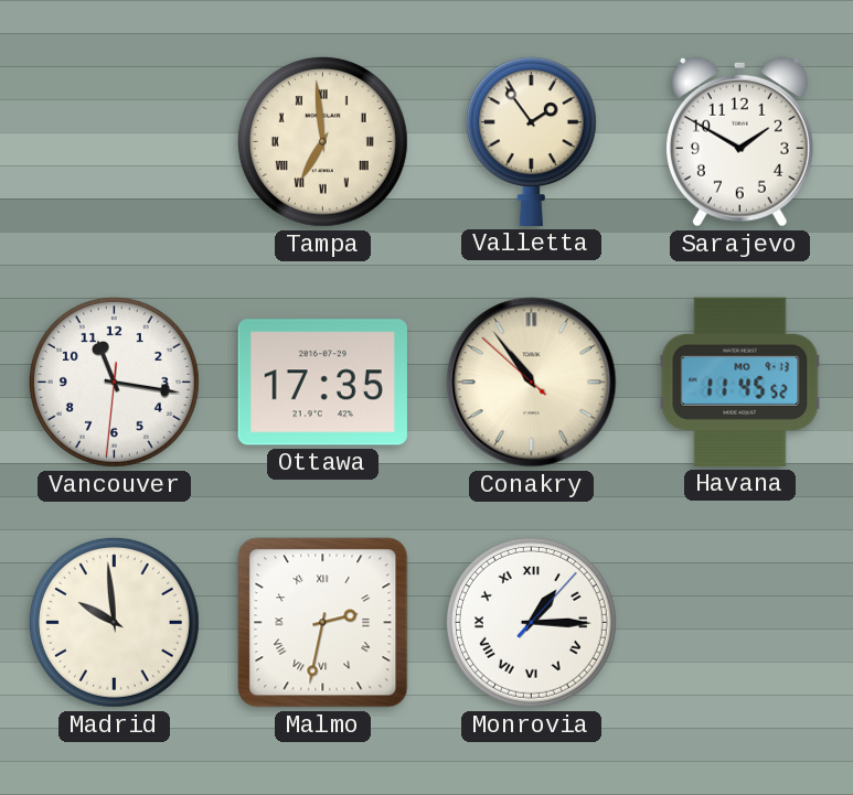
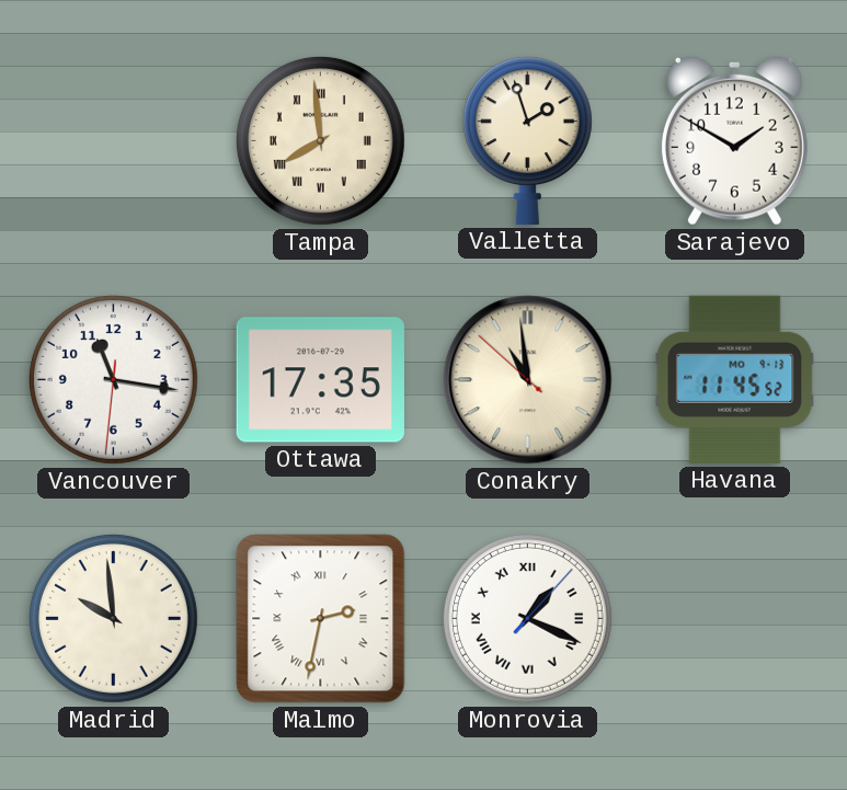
Tampa: 6:59 -> 7:59 (320, 140)
Valletta: 1:54 -> 1:57 (527, 140)
Conakry: 10:53 -> 10:58 (528, 380)
Monrovia: 1:15 -> 1:19 (527, 618)
